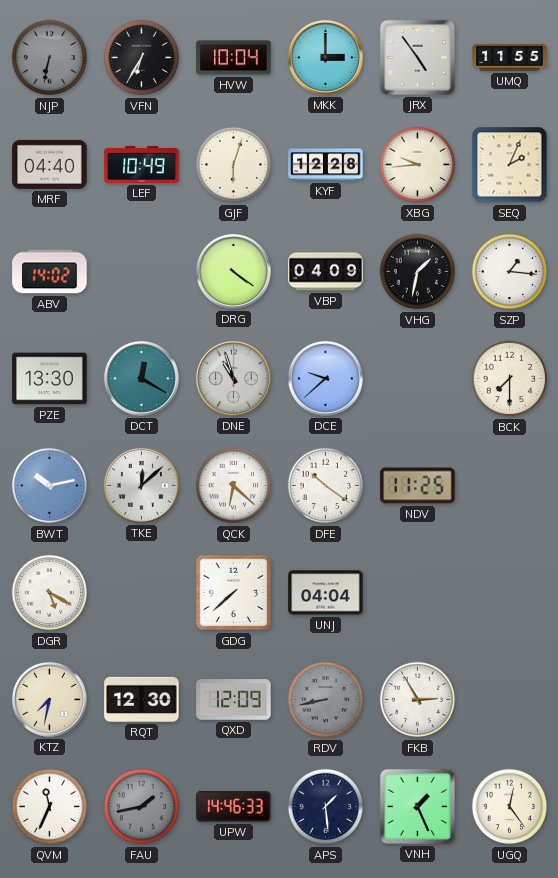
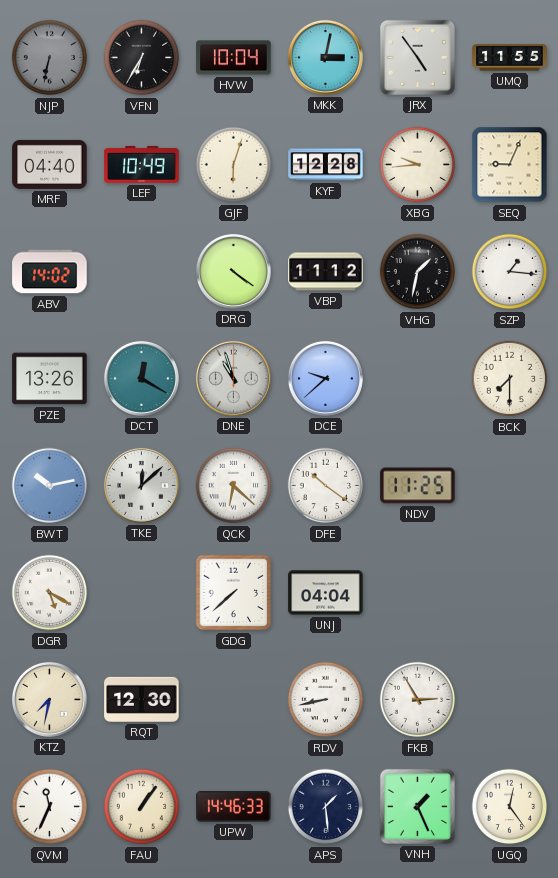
MKK: 3:00 -> 3:02 (325, 57)
SEQ: 2:04 -> 9:04 (510, 165)
VBP: 04:09 -> 11:12 (326, 272)
PZE: 13:30 -> 13:26 (50, 379)
QXD: 12:09 -> none (234, 700)
RDV dial: grey -> white (326, 700)
FAU: 1:43 -> 1:06 (142, 807)
FAU dial: grey -> cream (142, 807)
